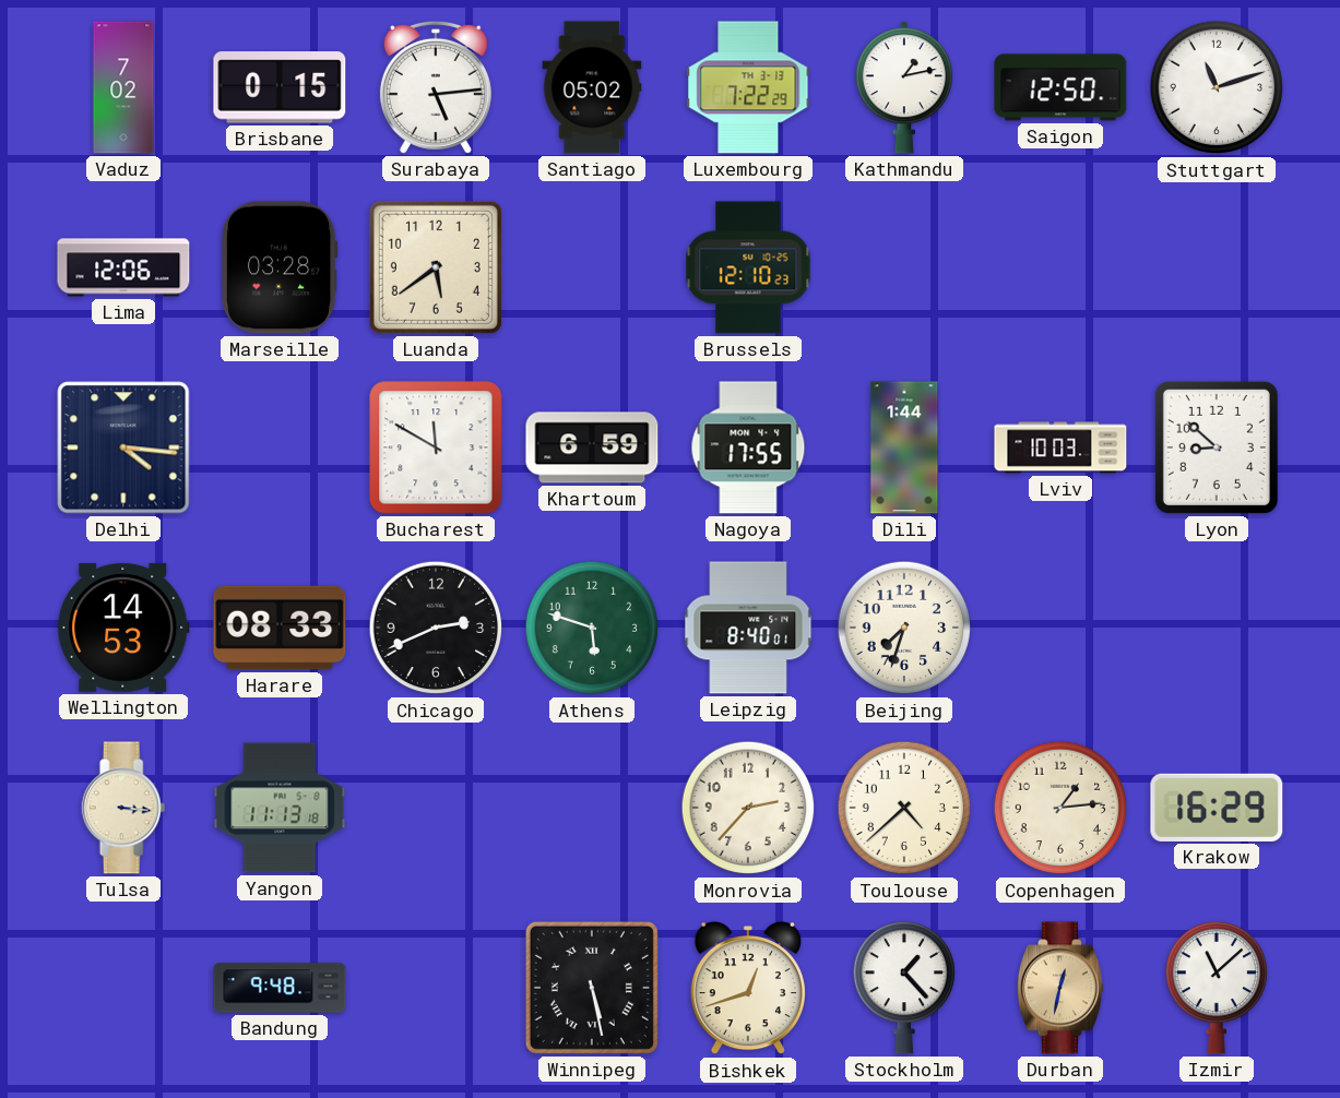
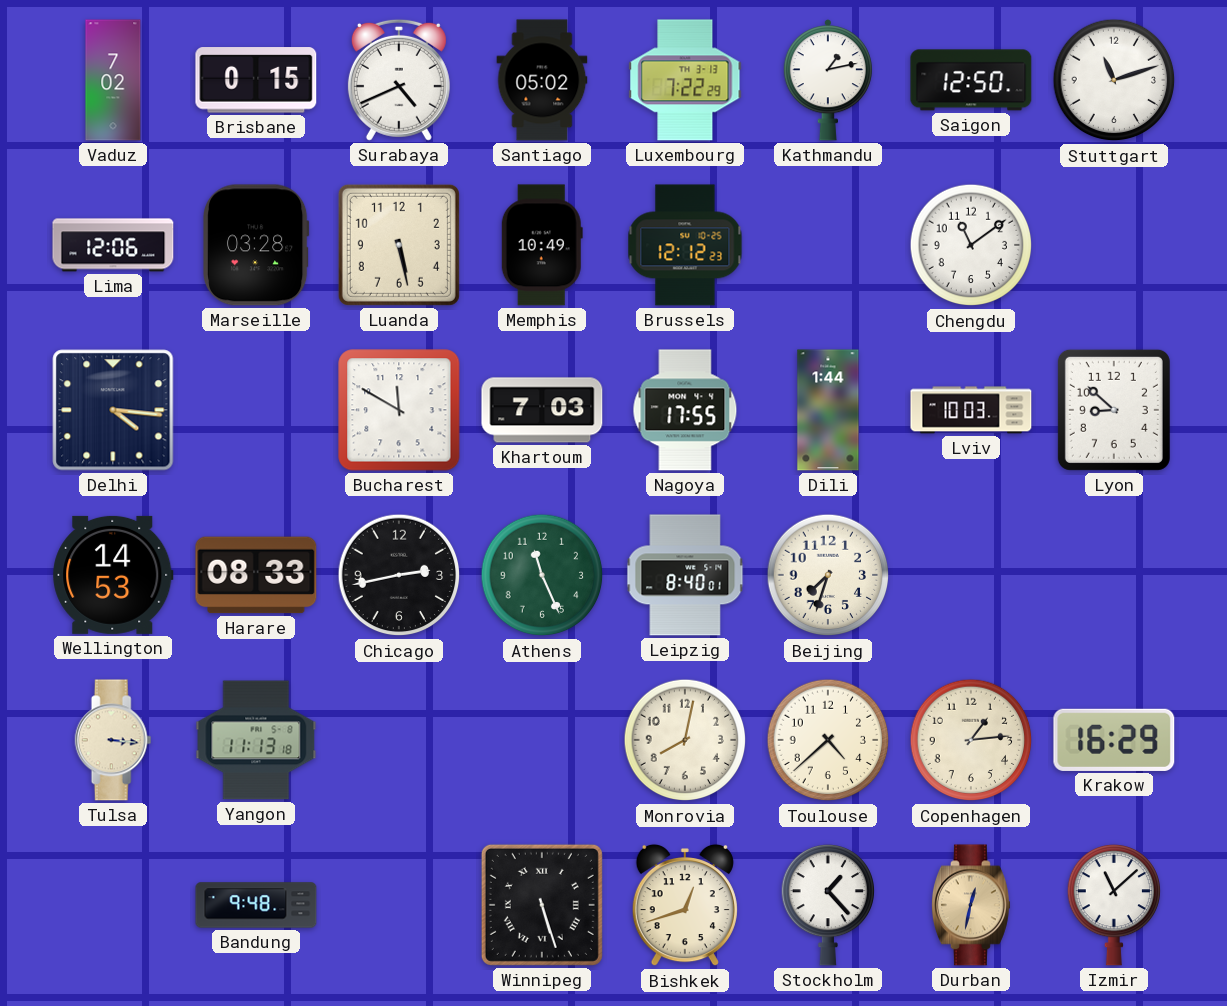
Surabaya: 5:14 -> 4:41 (399, 80)
Luanda: 5:39 -> 5:28 (399, 245)
Memphis: none -> 10:49 (542, 245)
Brussels: 12:10 -> 12:12 (685, 245)
Chengdu: none -> 11:09 (971, 245)
Khartoum: 6:59 -> 7:03 (542, 410)
Chicago: 2:41 -> 2:43 (399, 575)
Athens: 5:48 -> 11:26 (542, 575)
Monrovia: 2:37 -> 8:02 (685, 740)
Winnipeg: 5:28 -> 5:27 (542, 905)
